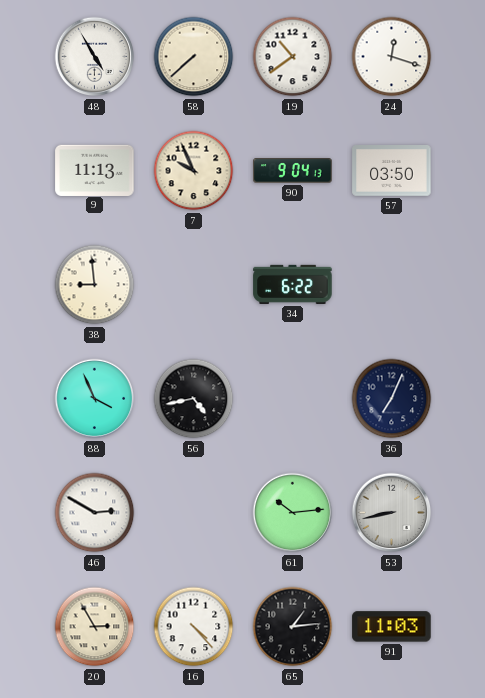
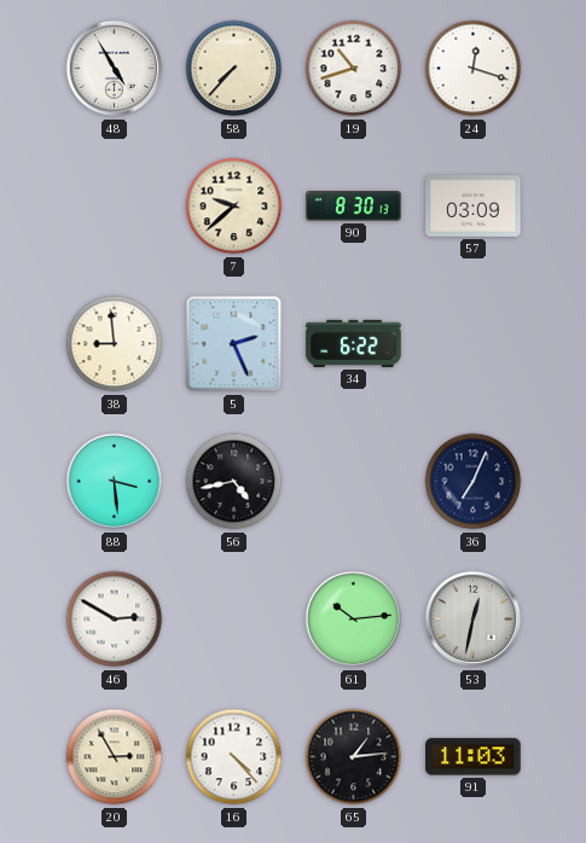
58: 7:38 -> 7:37 (234, 69)
19: 10:39 -> 10:42 (354, 69)
9: 11:13 -> none (95, 170)
7: 9:56 -> 9:38 (234, 207)
90: 9:04 -> 8:30 (354, 207)
57: 03:50 -> 03:09 (474, 207)
5: none -> 2:26 (234, 344)
88: 3:56 -> 3:29 (115, 482)
53: 8:43 -> 12:32 (474, 620)
